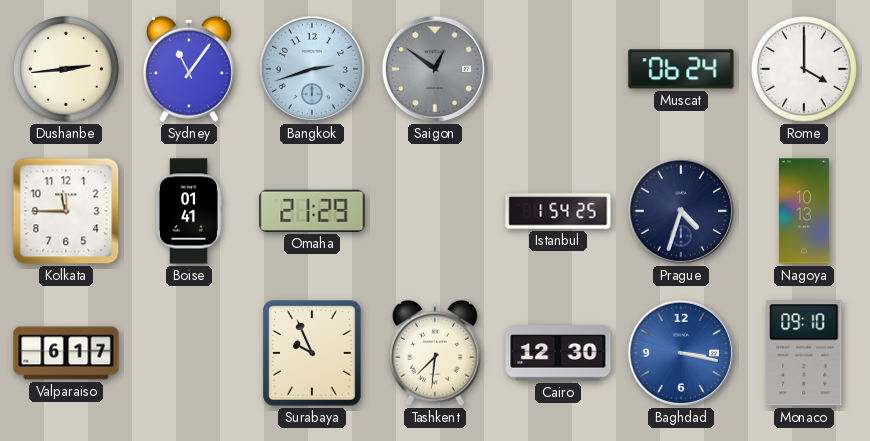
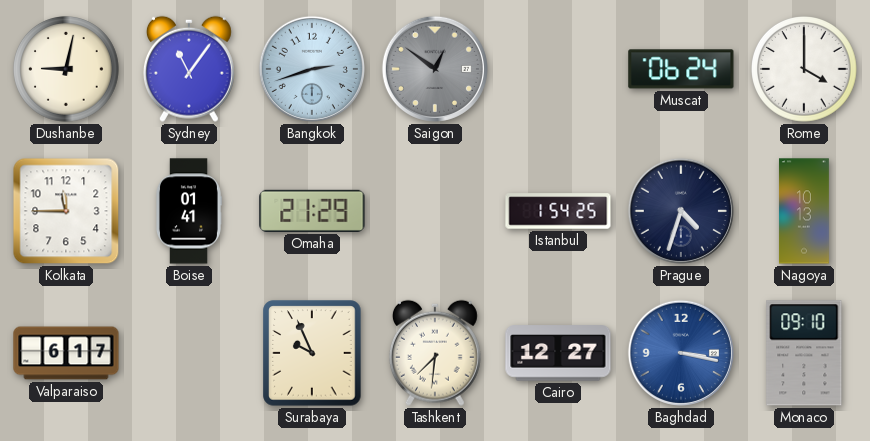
Dushanbe: 2:44 -> 9:02 (67, 70)
Cairo: 12:30 -> 12:27 (558, 353)
